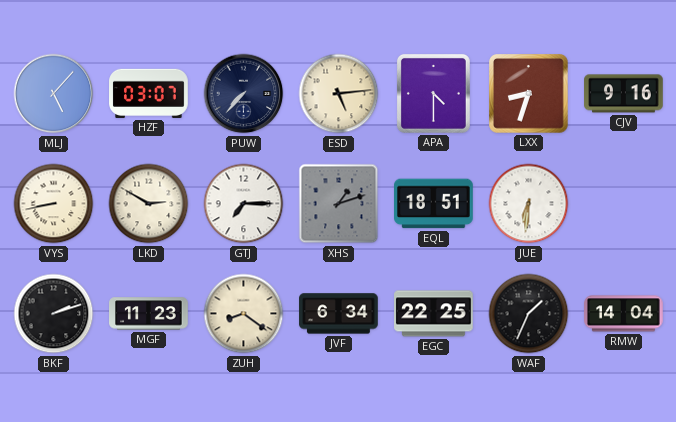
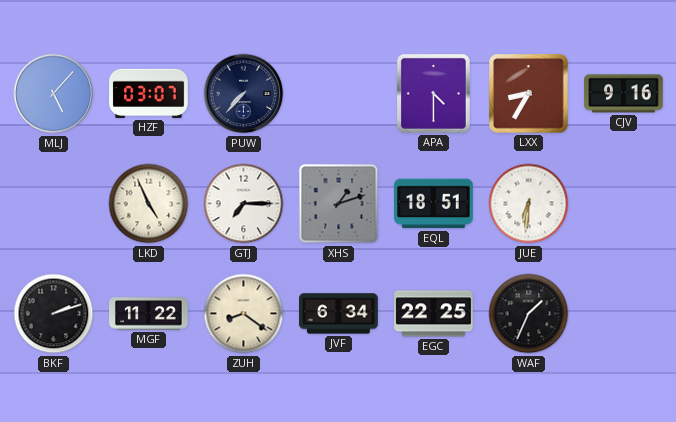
ESD: 5:14 -> none (339, 94)
LXX: 8:33 -> 8:35 (529, 94)
VYS: 8:43 -> none (54, 204)
LKD: 2:50 -> 4:56 (149, 204)
MGF: 11:23 -> 11:22 (149, 314)
RMW: 14:04 -> none (624, 314)
